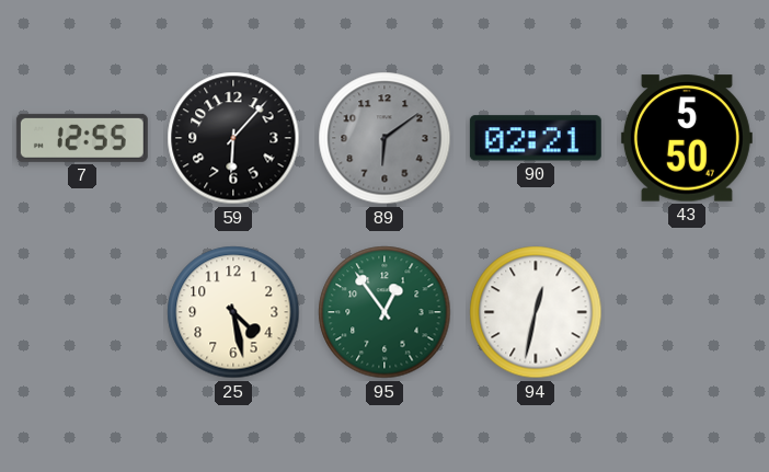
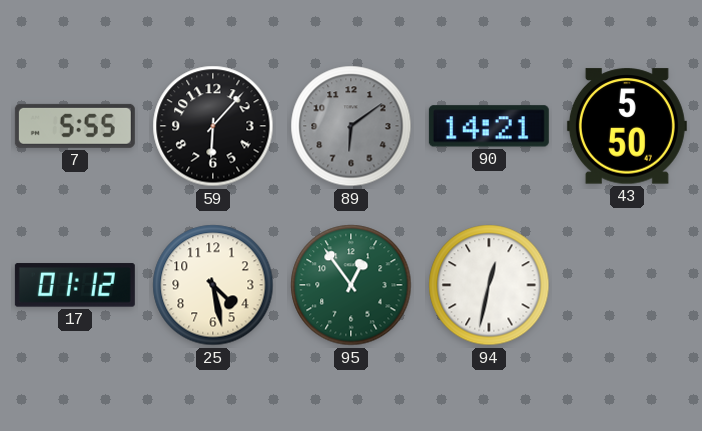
7: 12:55 -> 5:55 (75, 126)
90: 02:21 -> 14:21 (489, 126)
17: none -> 01:12 (75, 285)
